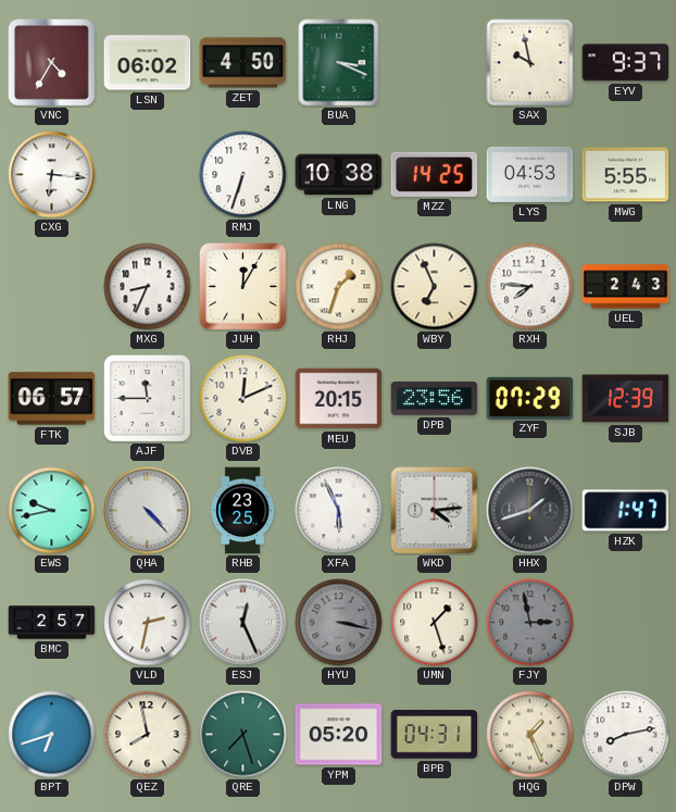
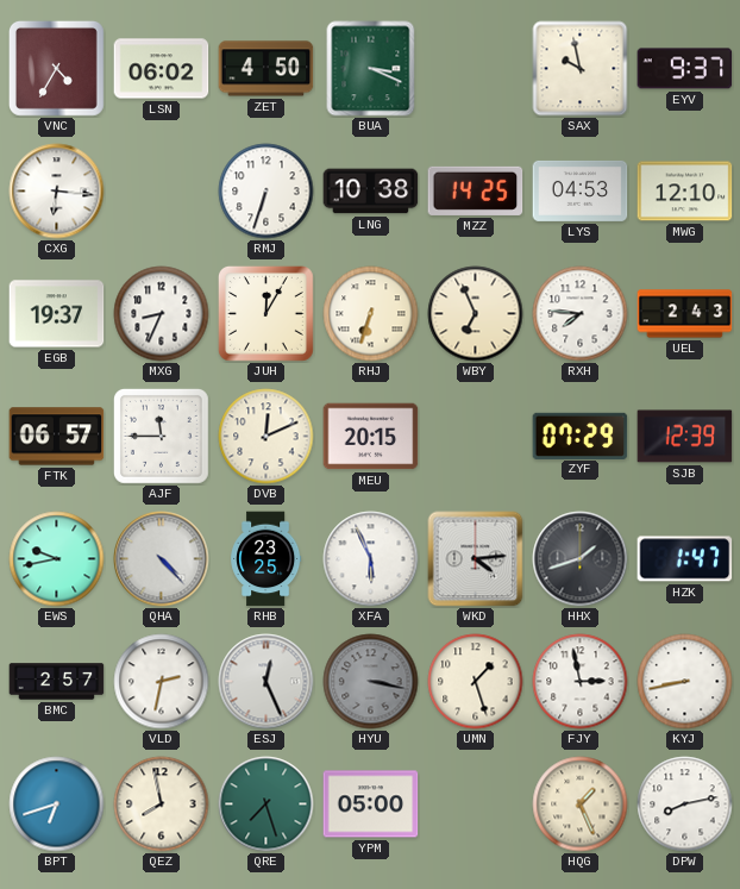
MWG: 5:55 -> 12:10 (685, 192)
EGB: none -> 19:37 (57, 314)
RHJ: 1:33 -> 6:33 (371, 314)
DPB: 23:56 -> none (435, 398)
FJY dial: grey -> white (581, 682)
KYJ: none -> 8:43 (685, 682)
YPM: 05:20 -> 05:00 (371, 805)
BPB: 04:31 -> none (435, 735)
